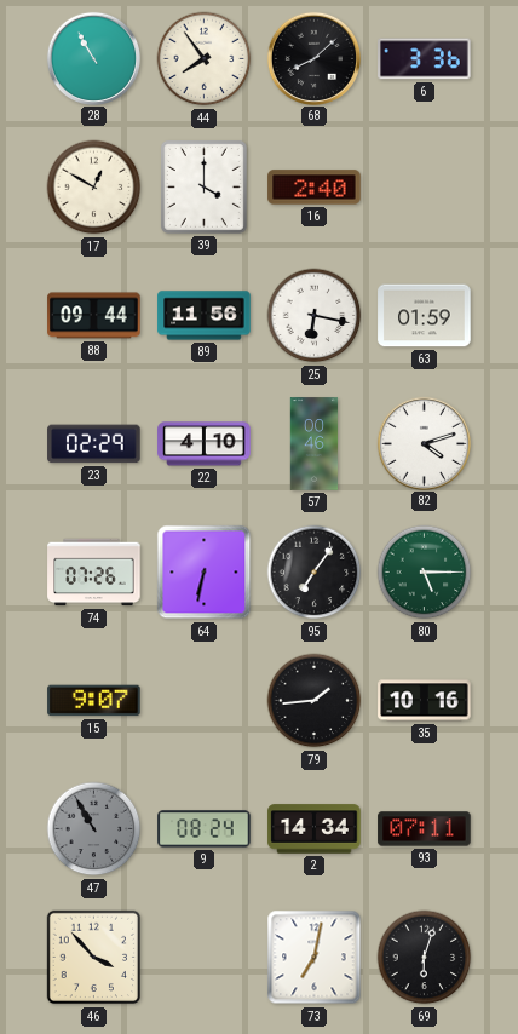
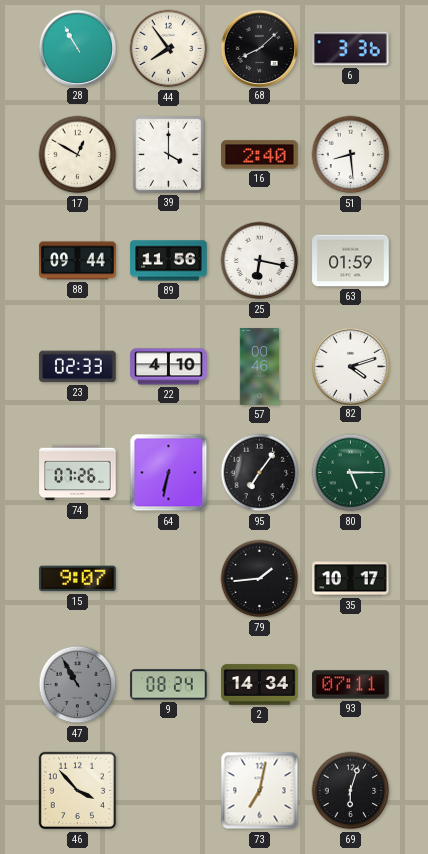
51: none -> 8:29 (351, 155)
23: 02:29 -> 02:33 (78, 367)
35: 10:16 -> 10:17 (351, 579)
